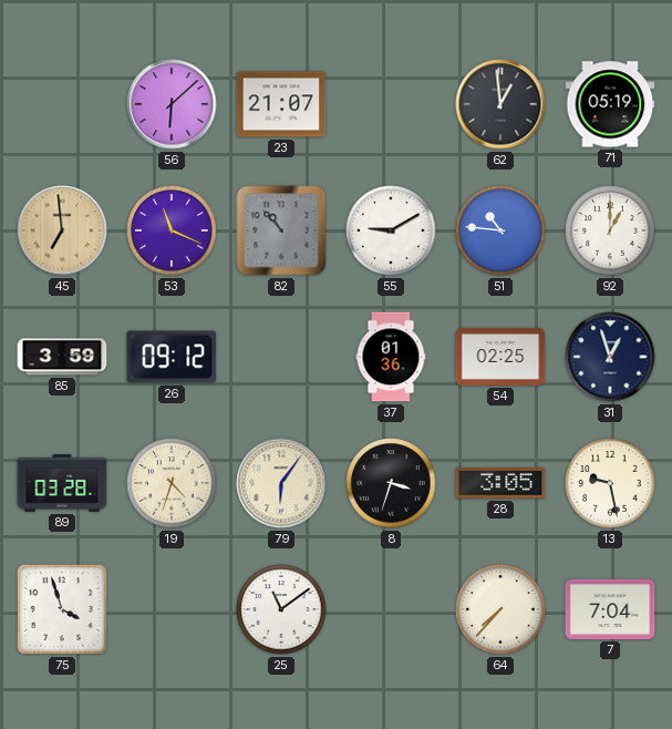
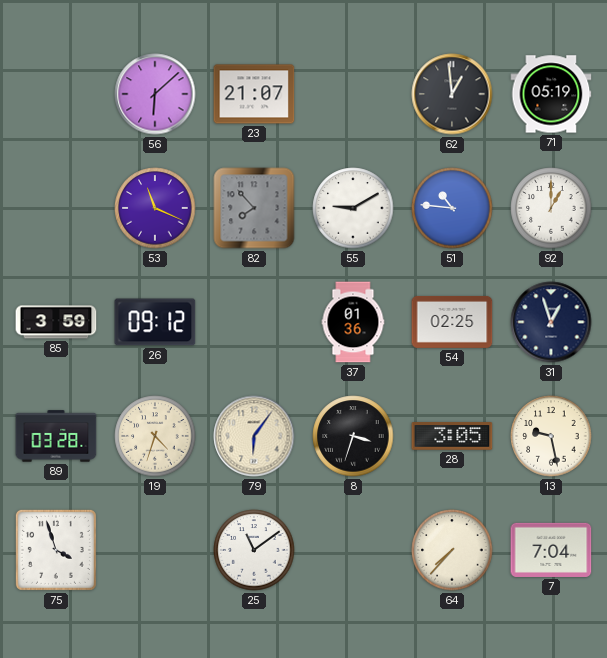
45: 6:59 -> none (62, 230)
82: 10:53 -> 7:53 (254, 208)
